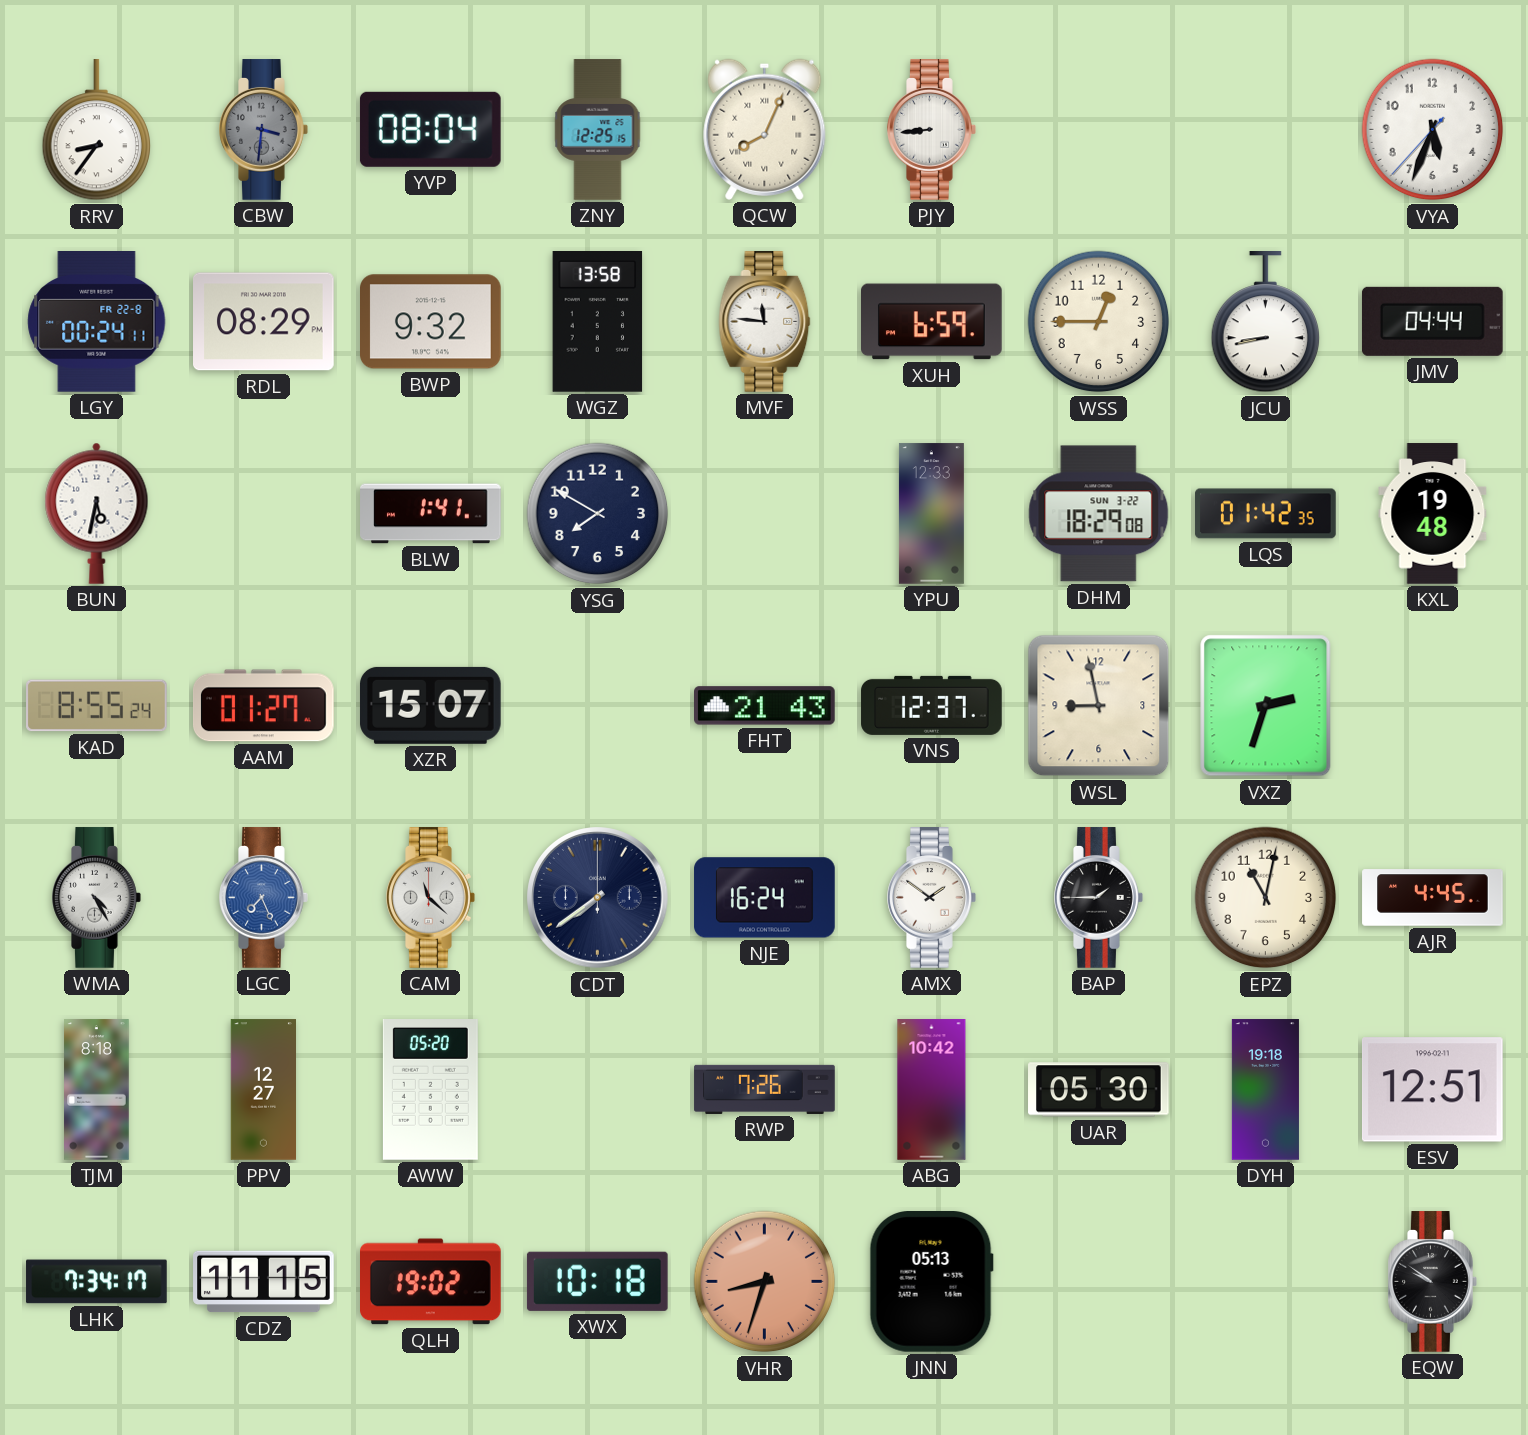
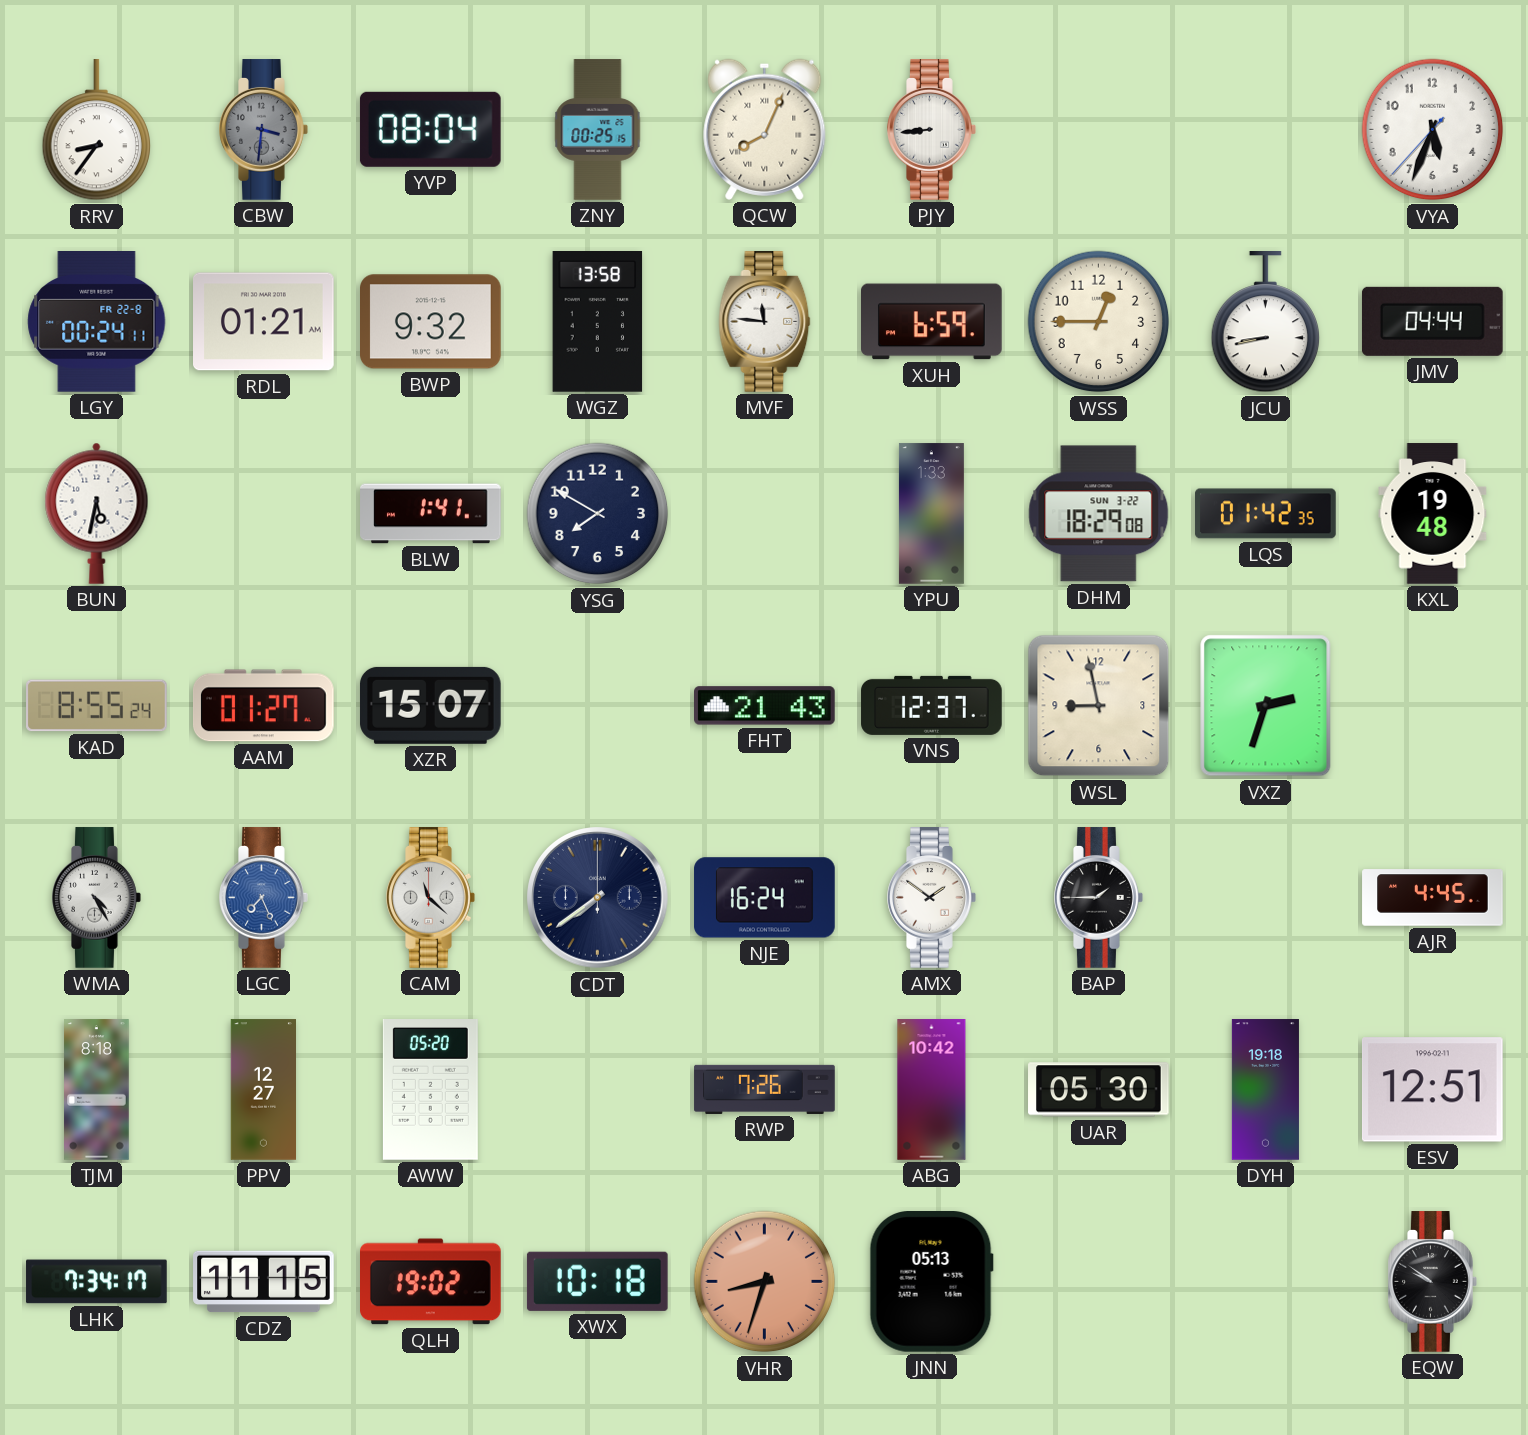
ZNY: 12:25 -> 00:25 (598, 130)
RDL: 08:29 -> 01:21 (264, 322)
YPU: 12:33 -> 1:33 (931, 514)
EPZ: 11:02 -> none (1266, 898)
